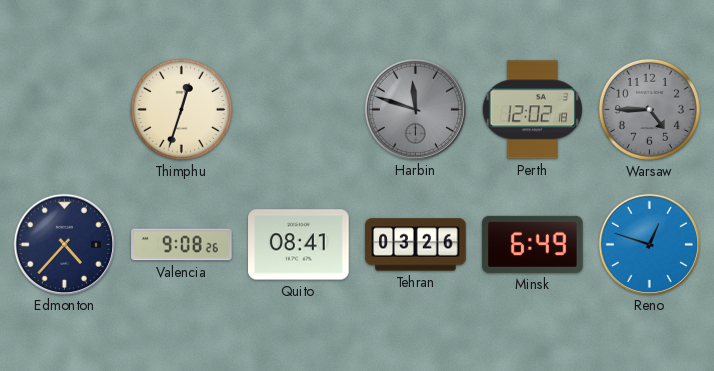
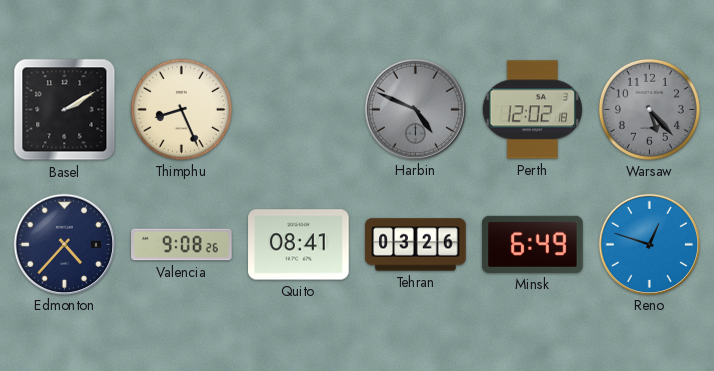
Basel: none -> 2:10 (65, 110)
Thimphu: 12:33 -> 8:26 (181, 109)
Harbin: 11:48 -> 4:49 (415, 109)
Warsaw: 4:45 -> 5:23 (649, 109)
